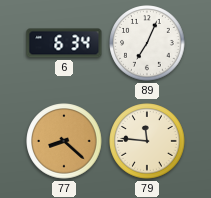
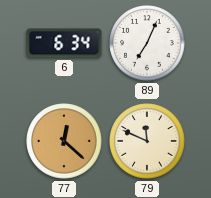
77: 8:22 -> 12:22 (64, 141)
79: 11:46 -> 11:49 (147, 141)
